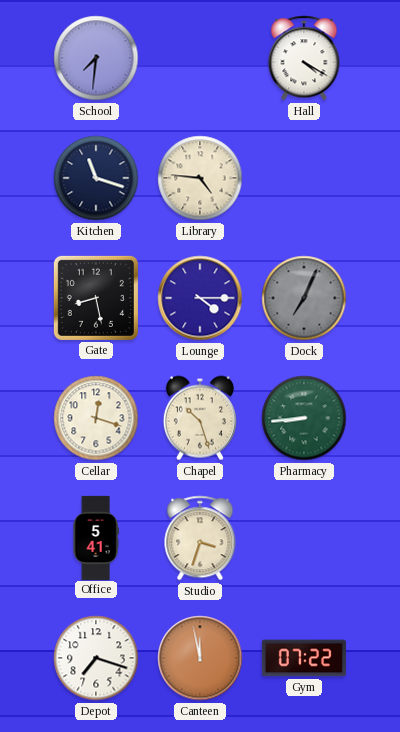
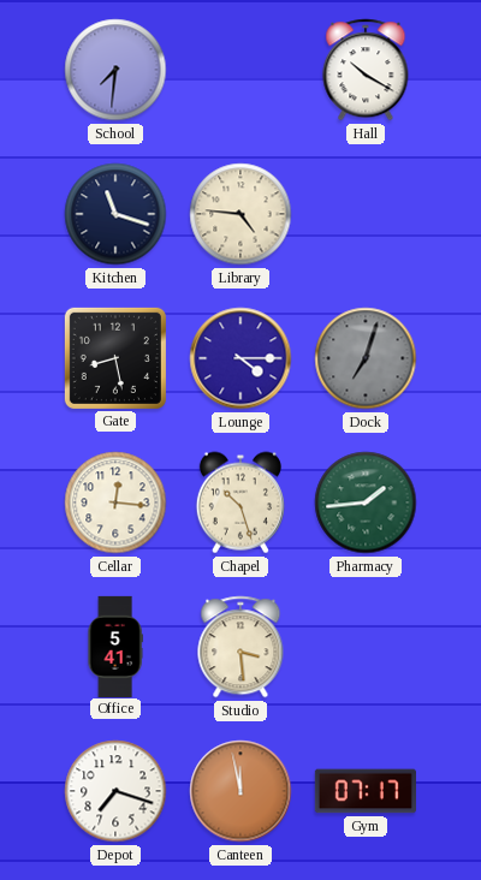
Hall: 4:20 -> 10:20 (366, 70)
Dock: 7:04 -> 7:03 (366, 358)
Cellar: 12:18 -> 12:16 (115, 503)
Pharmacy: 8:44 -> 1:44 (366, 503)
Studio: 3:33 -> 3:29 (240, 647)
Gym: 07:22 -> 07:17 (366, 791)
